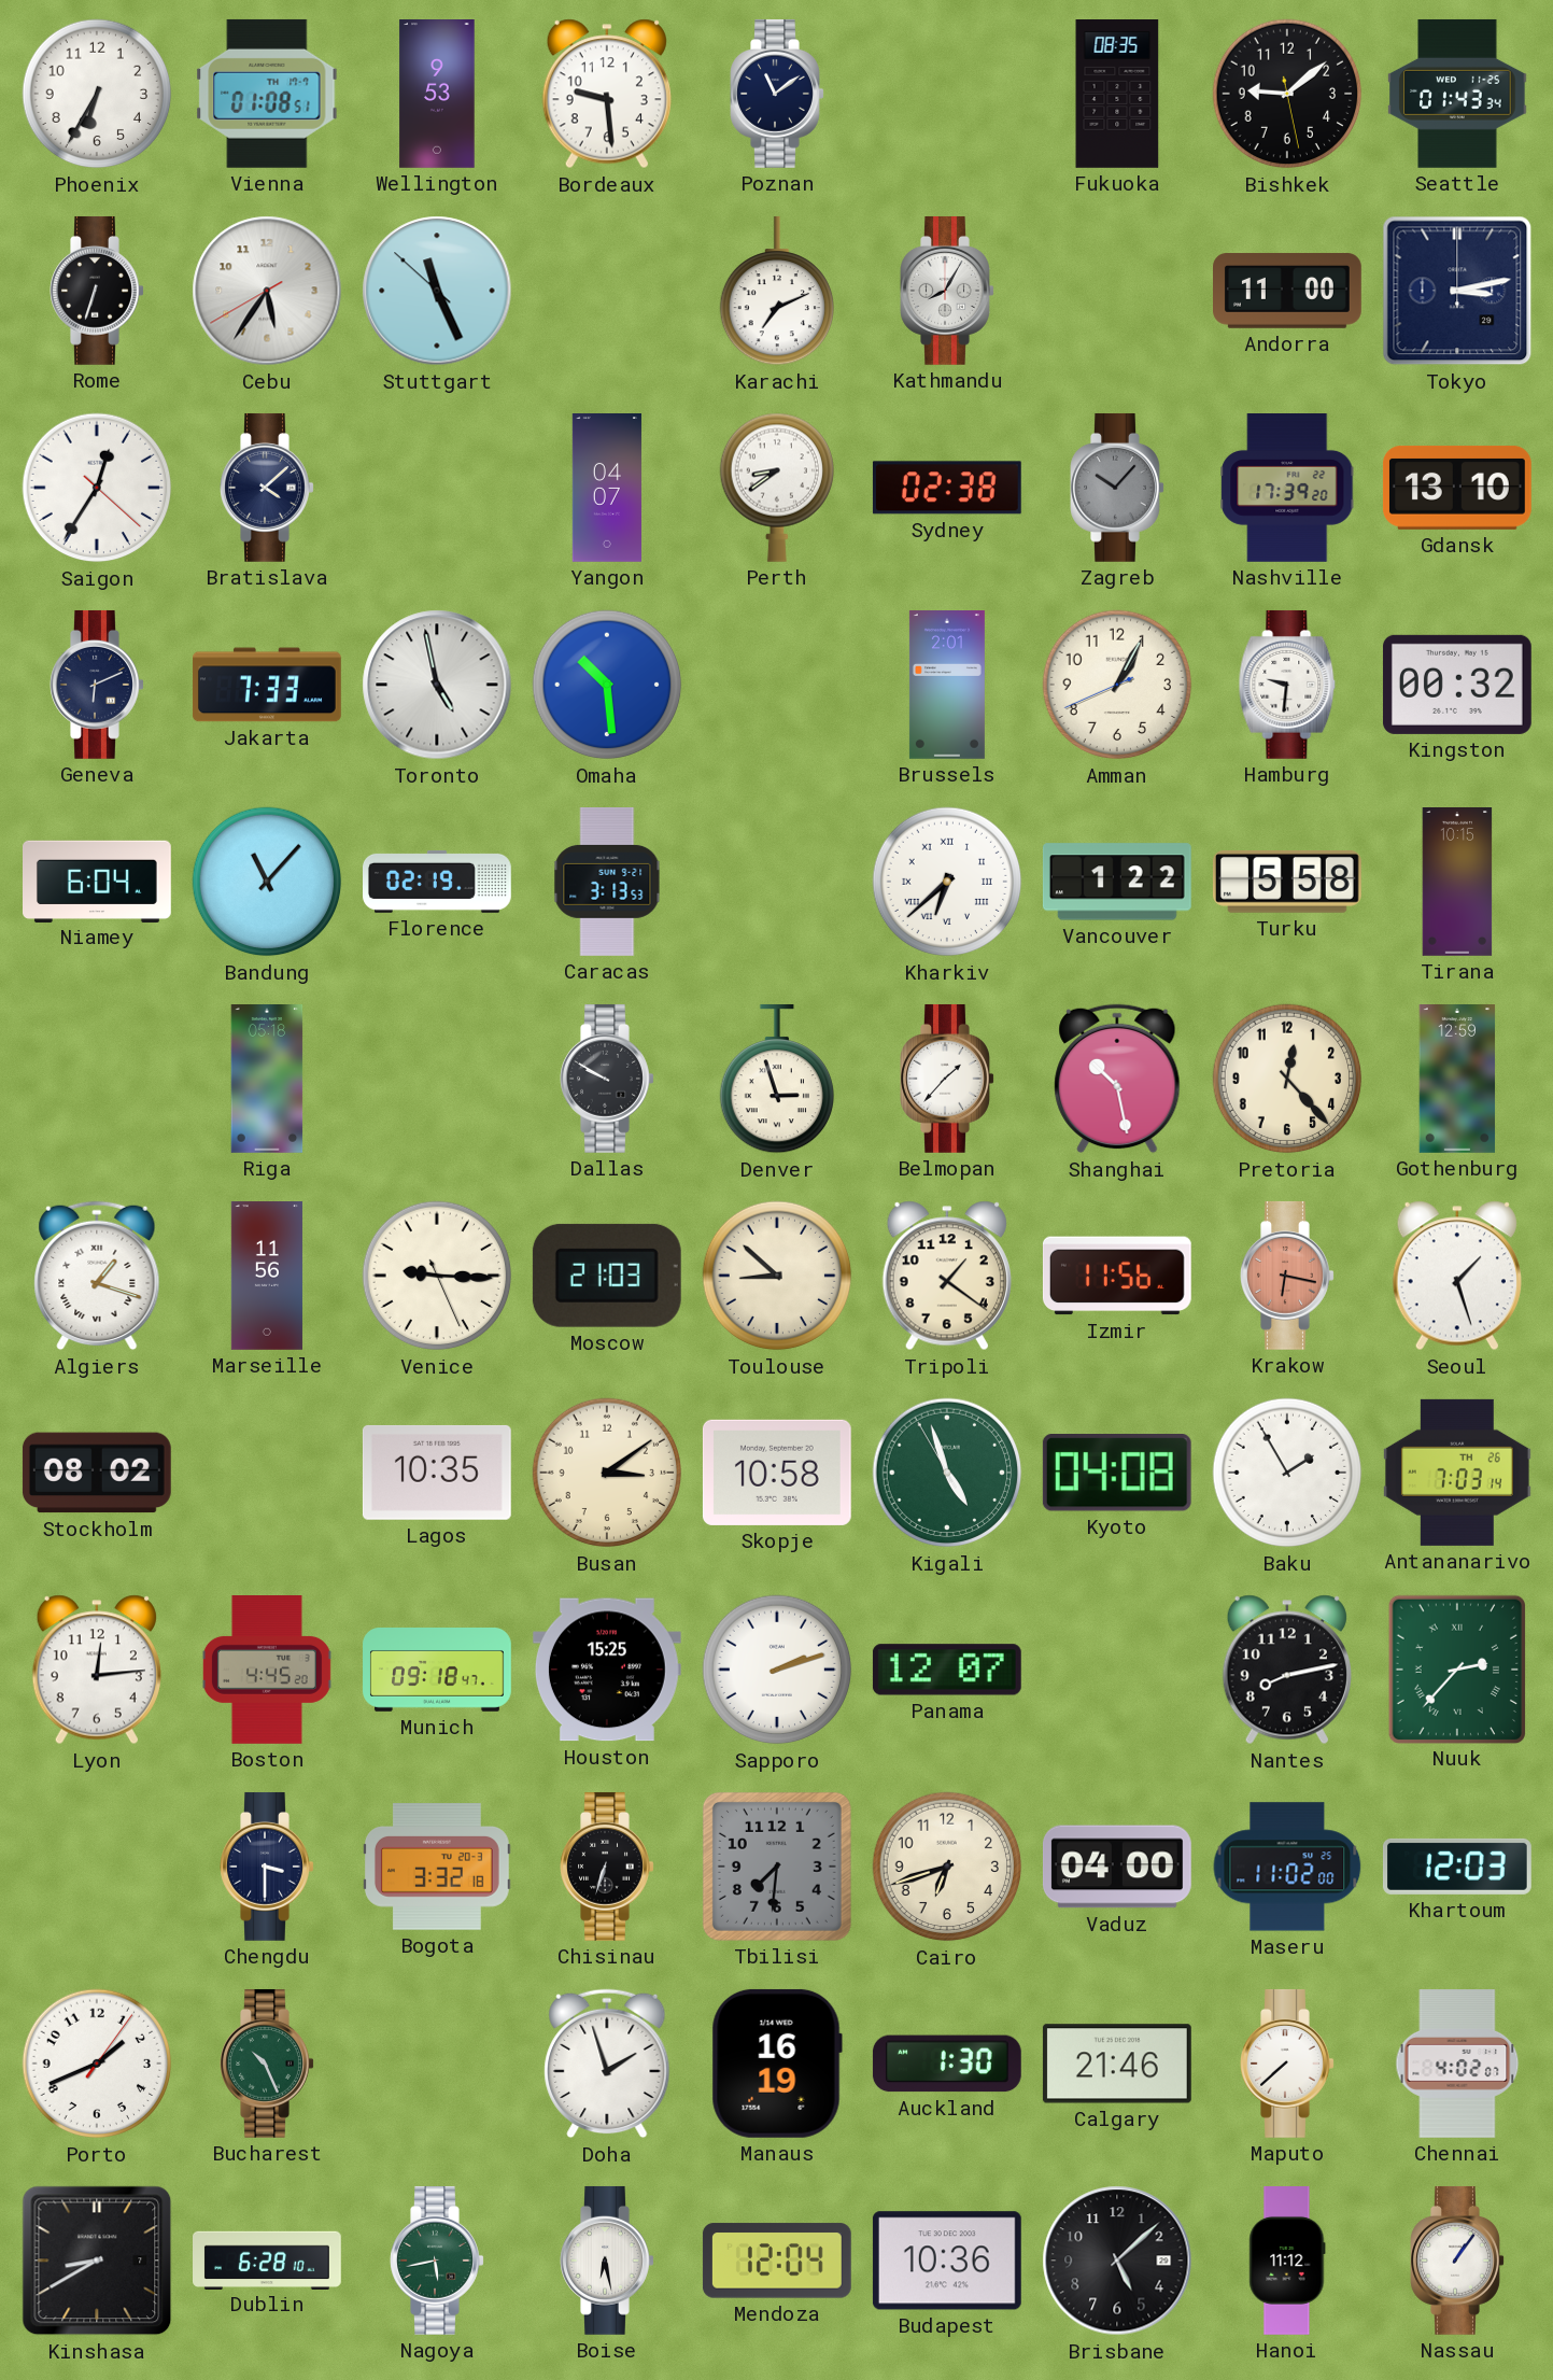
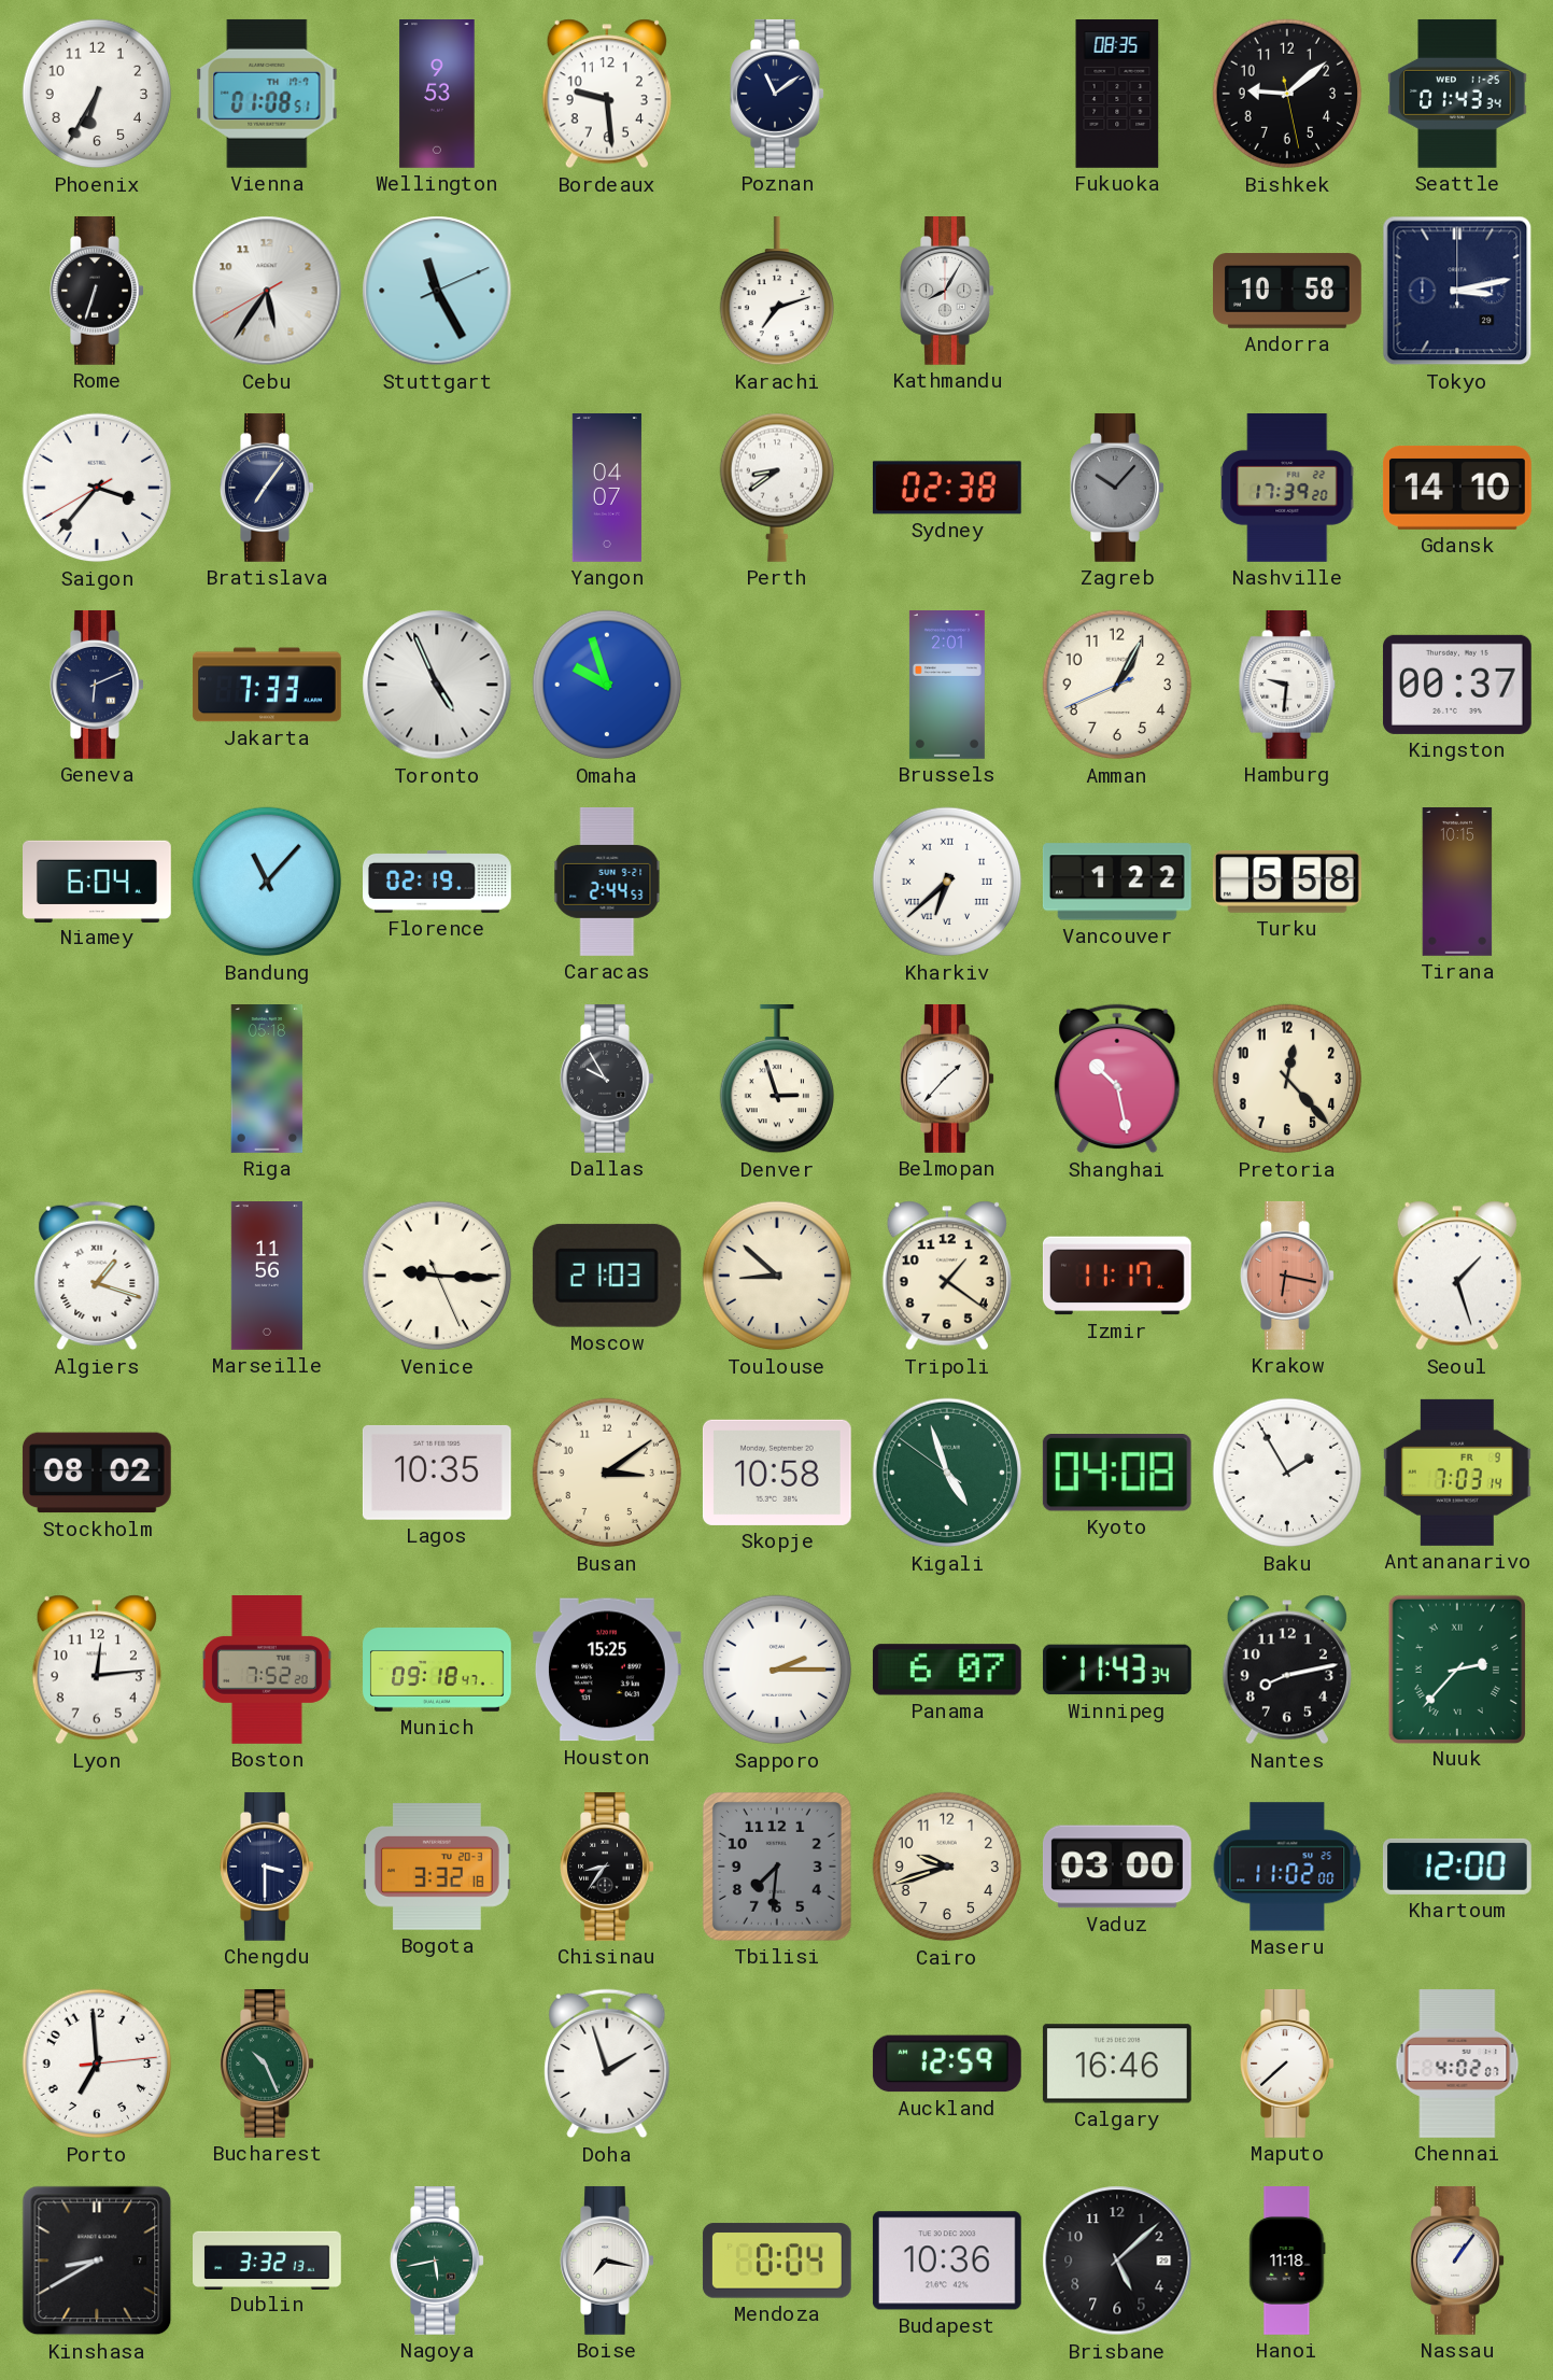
Stuttgart: 11:25:52 -> 11:25:11 (437, 291)
Karachi: 7:11 -> 7:12 (776, 291)
Andorra: 11:00 -> 10:58 (1288, 291)
Saigon: 12:35 -> 3:36 (97, 488)
Bratislava: 4:08 -> 7:06 (267, 488)
Gdansk: 13:10 -> 14:10 (1457, 489)
Toronto: 4:58 -> 4:56 (437, 685)
Omaha: 10:29 -> 9:57 (607, 685)
Kingston: 00:32 -> 00:37 (1457, 685)
Caracas: 3:13 -> 2:44 (607, 883)
Dallas: 9:50 -> 9:55 (607, 1079)
Gothenburg: 12:59 -> none (1457, 1080)
Izmir: 11:56 -> 11:17 (1117, 1276)
Kigali: 4:56:55 -> 4:56:51 (947, 1473)
Antananarivo date: TH 26 -> FR 9 (1457, 1473)
Boston: 4:45 -> 7:52 (267, 1671)
Sapporo: 2:12 -> 2:15 (777, 1670)
Panama: 12:07 -> 6:07 (947, 1670)
Winnipeg: none -> 11:43 (1117, 1670)
Chisinau: 6:33 -> 8:36 (607, 1867)
Cairo: 6:42 -> 9:42 (947, 1867)
Vaduz: 04:00 -> 03:00 (1117, 1867)
Khartoum: 12:03 -> 12:00 (1457, 1867)
Porto: 1:41 -> 6:59 (97, 2064)
Manaus: 16:19 -> none (777, 2064)
Auckland: 1:30 -> 12:59 (947, 2064)
Calgary: 21:46 -> 16:46 (1117, 2064)
Dublin: 6:28 -> 3:32 (268, 2259)
Boise: 6:28 -> 7:17 (607, 2261)
Mendoza: 12:04 -> 0:04 (777, 2261)
Hanoi: 11:12 -> 11:18 (1287, 2262)
